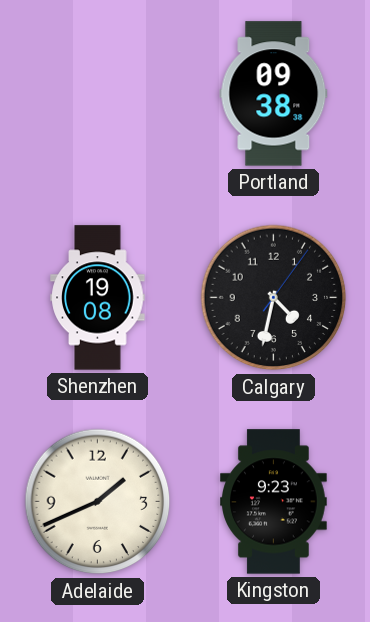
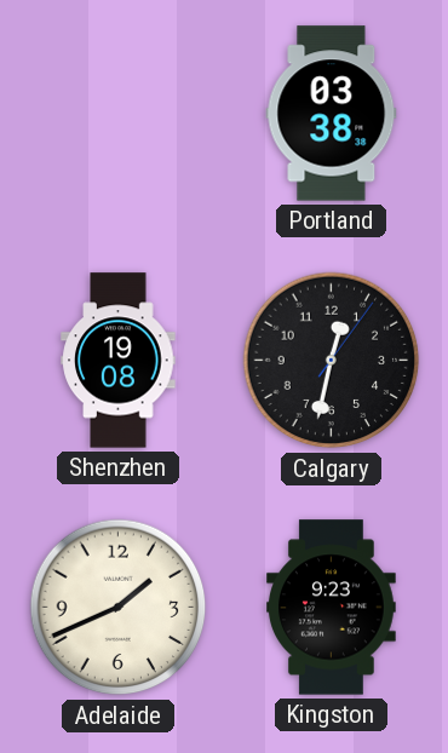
Portland: 09:38 -> 03:38 (332, 114)
Calgary: 4:32 -> 12:32 (332, 361)
